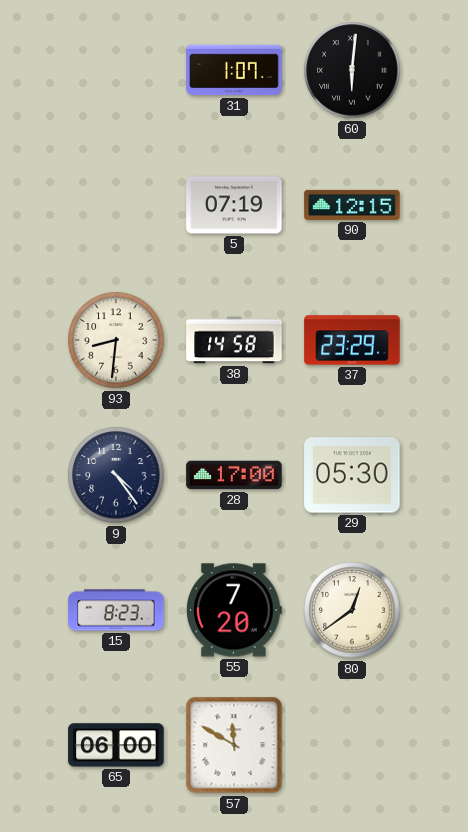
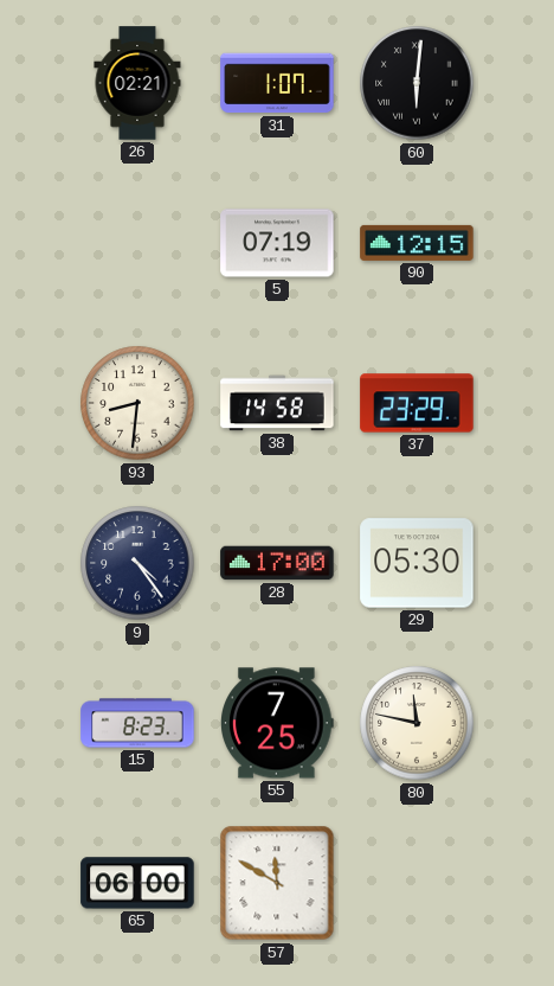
26: none -> 02:21 (137, 83)
55: 7:20 -> 7:25 (278, 723)
80: 12:39 -> 11:47 (417, 723)
